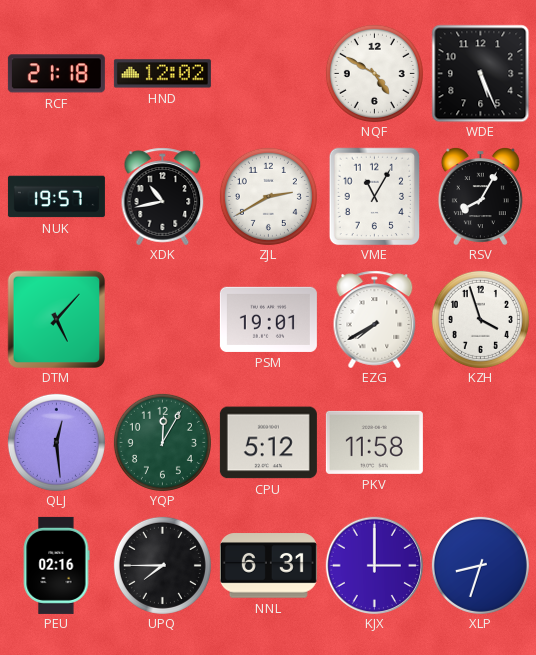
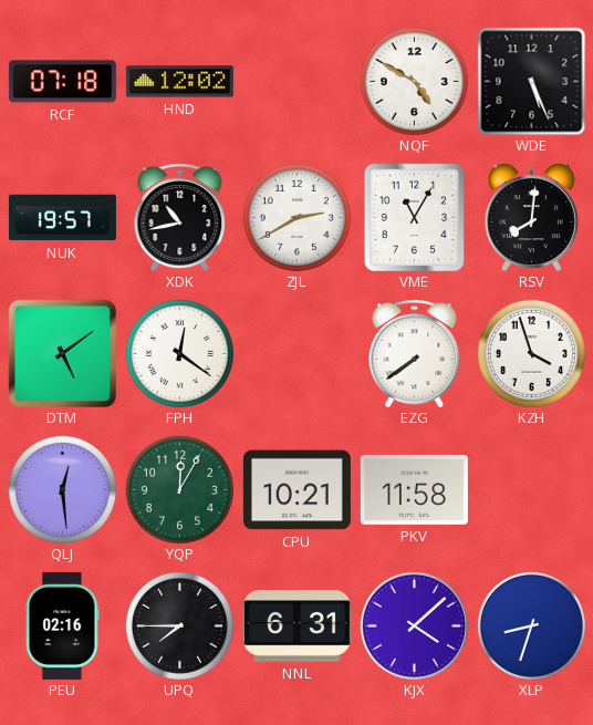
RCF: 21:18 -> 07:18 (62, 82)
RSV: 8:05 -> 8:01 (531, 217)
DTM: 5:07 -> 5:09 (62, 353)
FPH: none -> 12:21 (179, 353)
PSM: 19:01 -> none (268, 319)
EZG: 7:40 -> 7:39 (415, 353)
CPU: 5:12 -> 10:21 (296, 490)
KJX: 3:00 -> 4:08 (414, 625)
